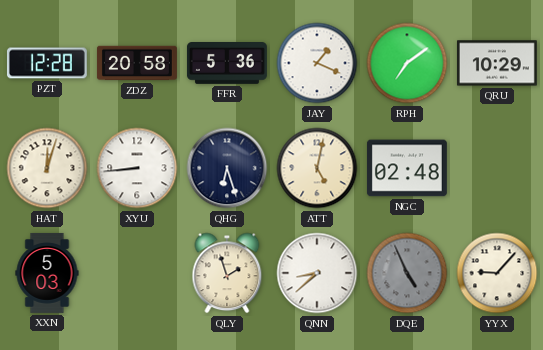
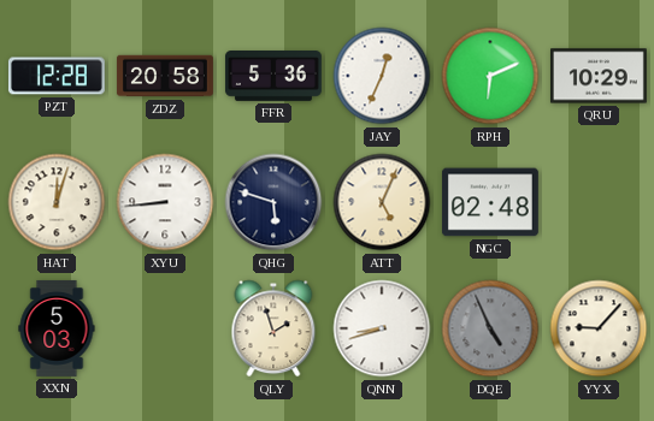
JAY: 1:19 -> 12:34 (382, 76)
RPH: 7:09 -> 6:11 (490, 76)
QHG: 6:27 -> 5:48 (273, 202)
ATT: 5:02 -> 5:04 (382, 202)
QNN: 8:38 -> 8:42 (382, 328)
